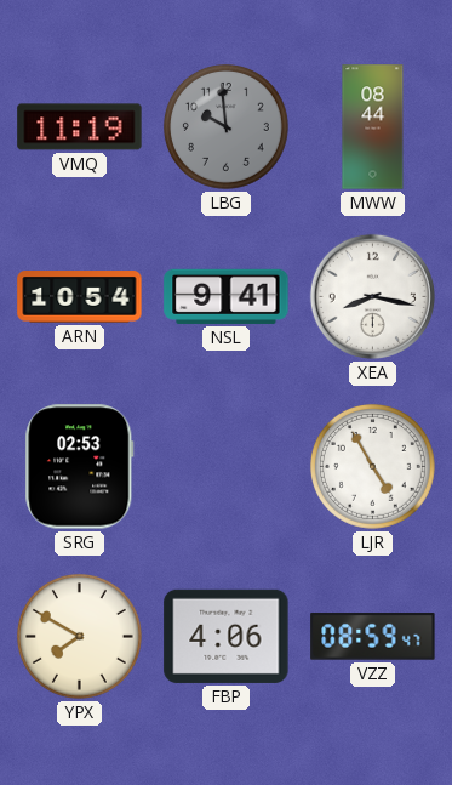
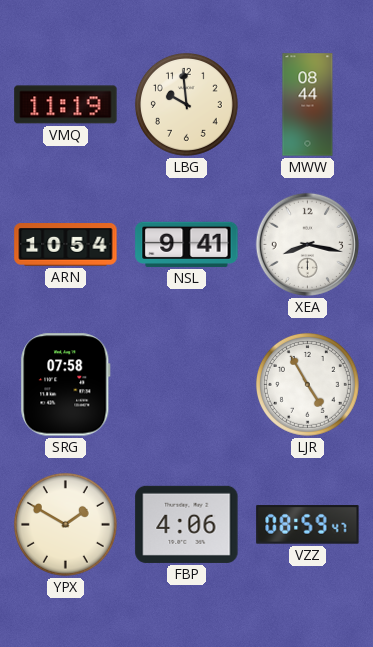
LBG dial: grey -> cream (186, 104)
SRG: 02:53 -> 07:58 (66, 385)
YPX: 7:50 -> 1:50 (65, 524)
